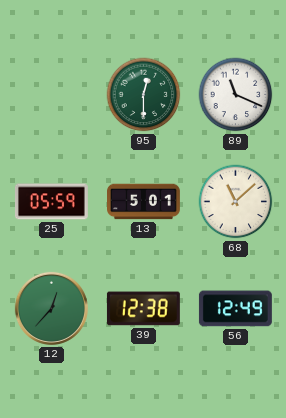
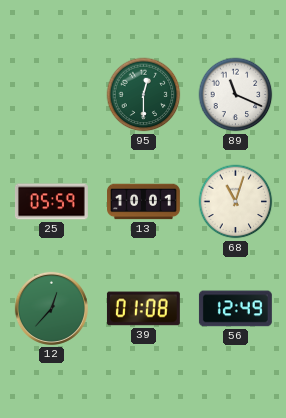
13: 5:01 -> 10:01 (144, 202)
68: 11:08 -> 11:03 (236, 202)
39: 12:38 -> 01:08 (143, 309)
